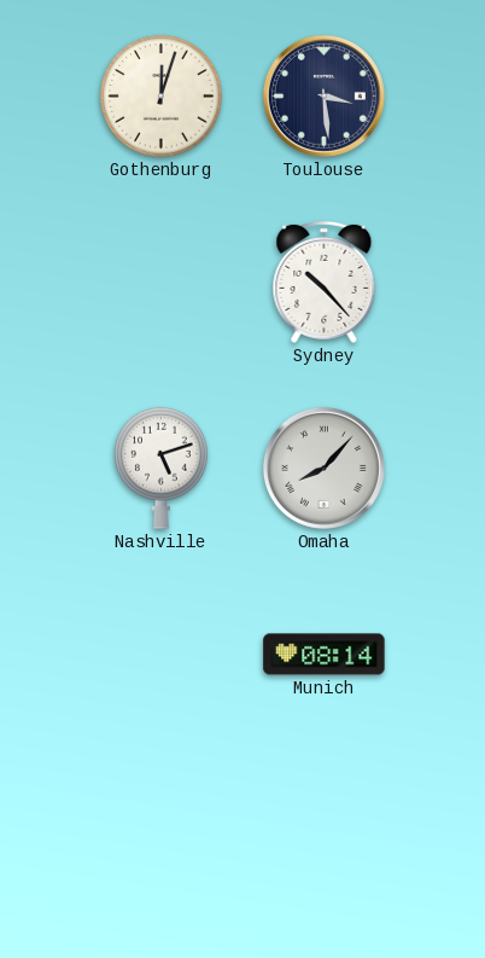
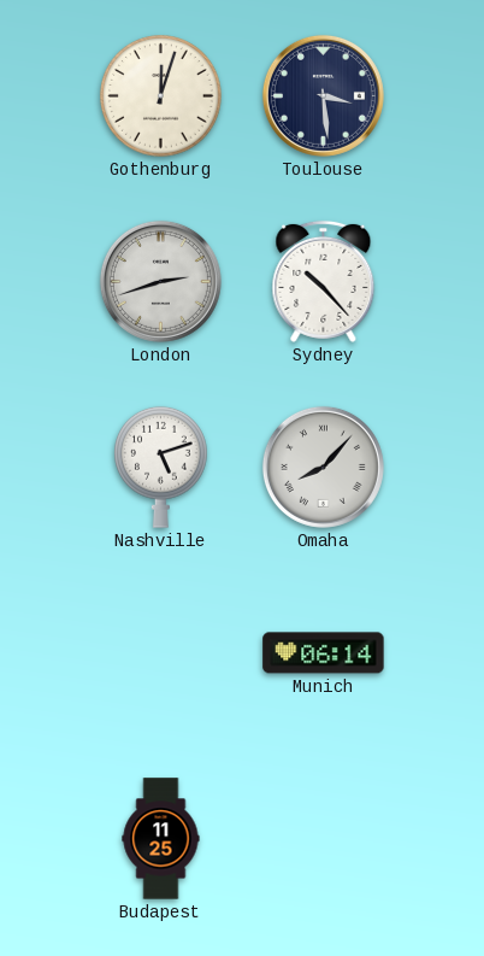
London: none -> 2:42 (160, 281)
Munich: 08:14 -> 06:14 (324, 653)
Budapest: none -> 11:25 (161, 839)
